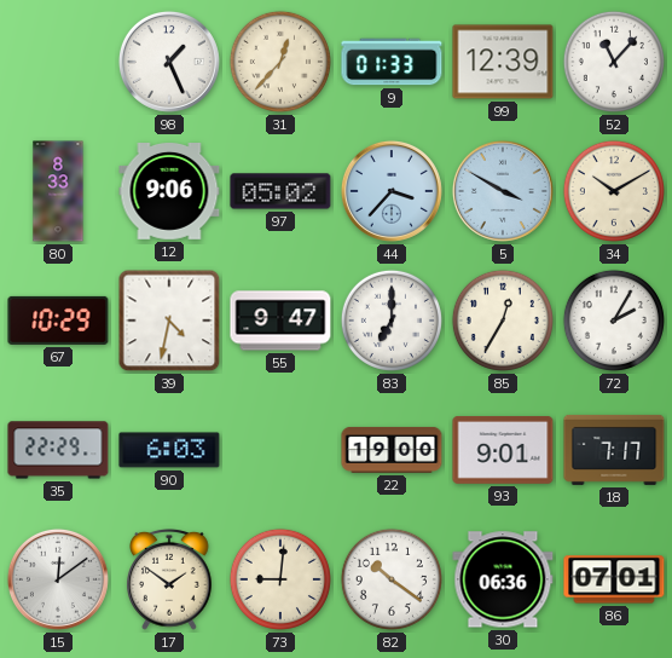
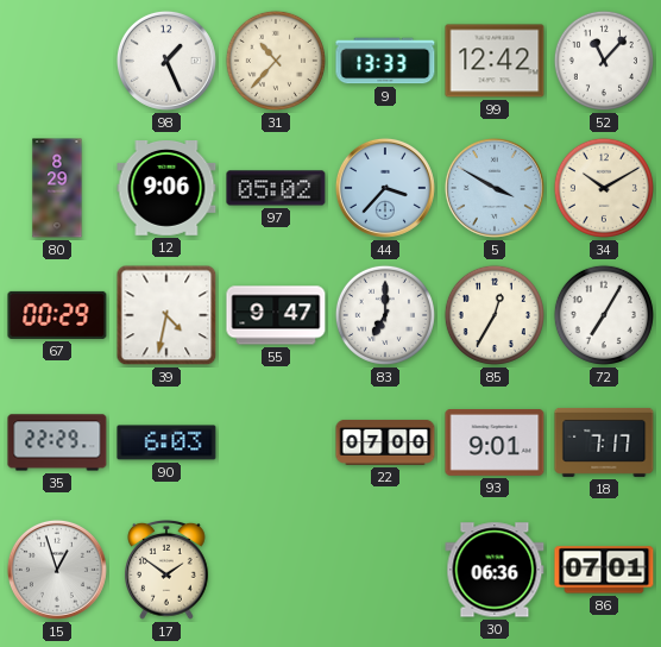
31: 12:37 -> 10:37 (276, 61)
9: 01:33 -> 13:33 (385, 61)
99: 12:39 -> 12:42 (495, 61)
80: 8:33 -> 8:29 (57, 188)
67: 10:29 -> 00:29 (57, 315)
72: 2:05 -> 7:05 (604, 315)
22: 19:00 -> 07:00 (385, 442)
15: 12:09 -> 12:57 (57, 570)
73: 9:01 -> none (280, 579)
82: 10:21 -> none (392, 579)
